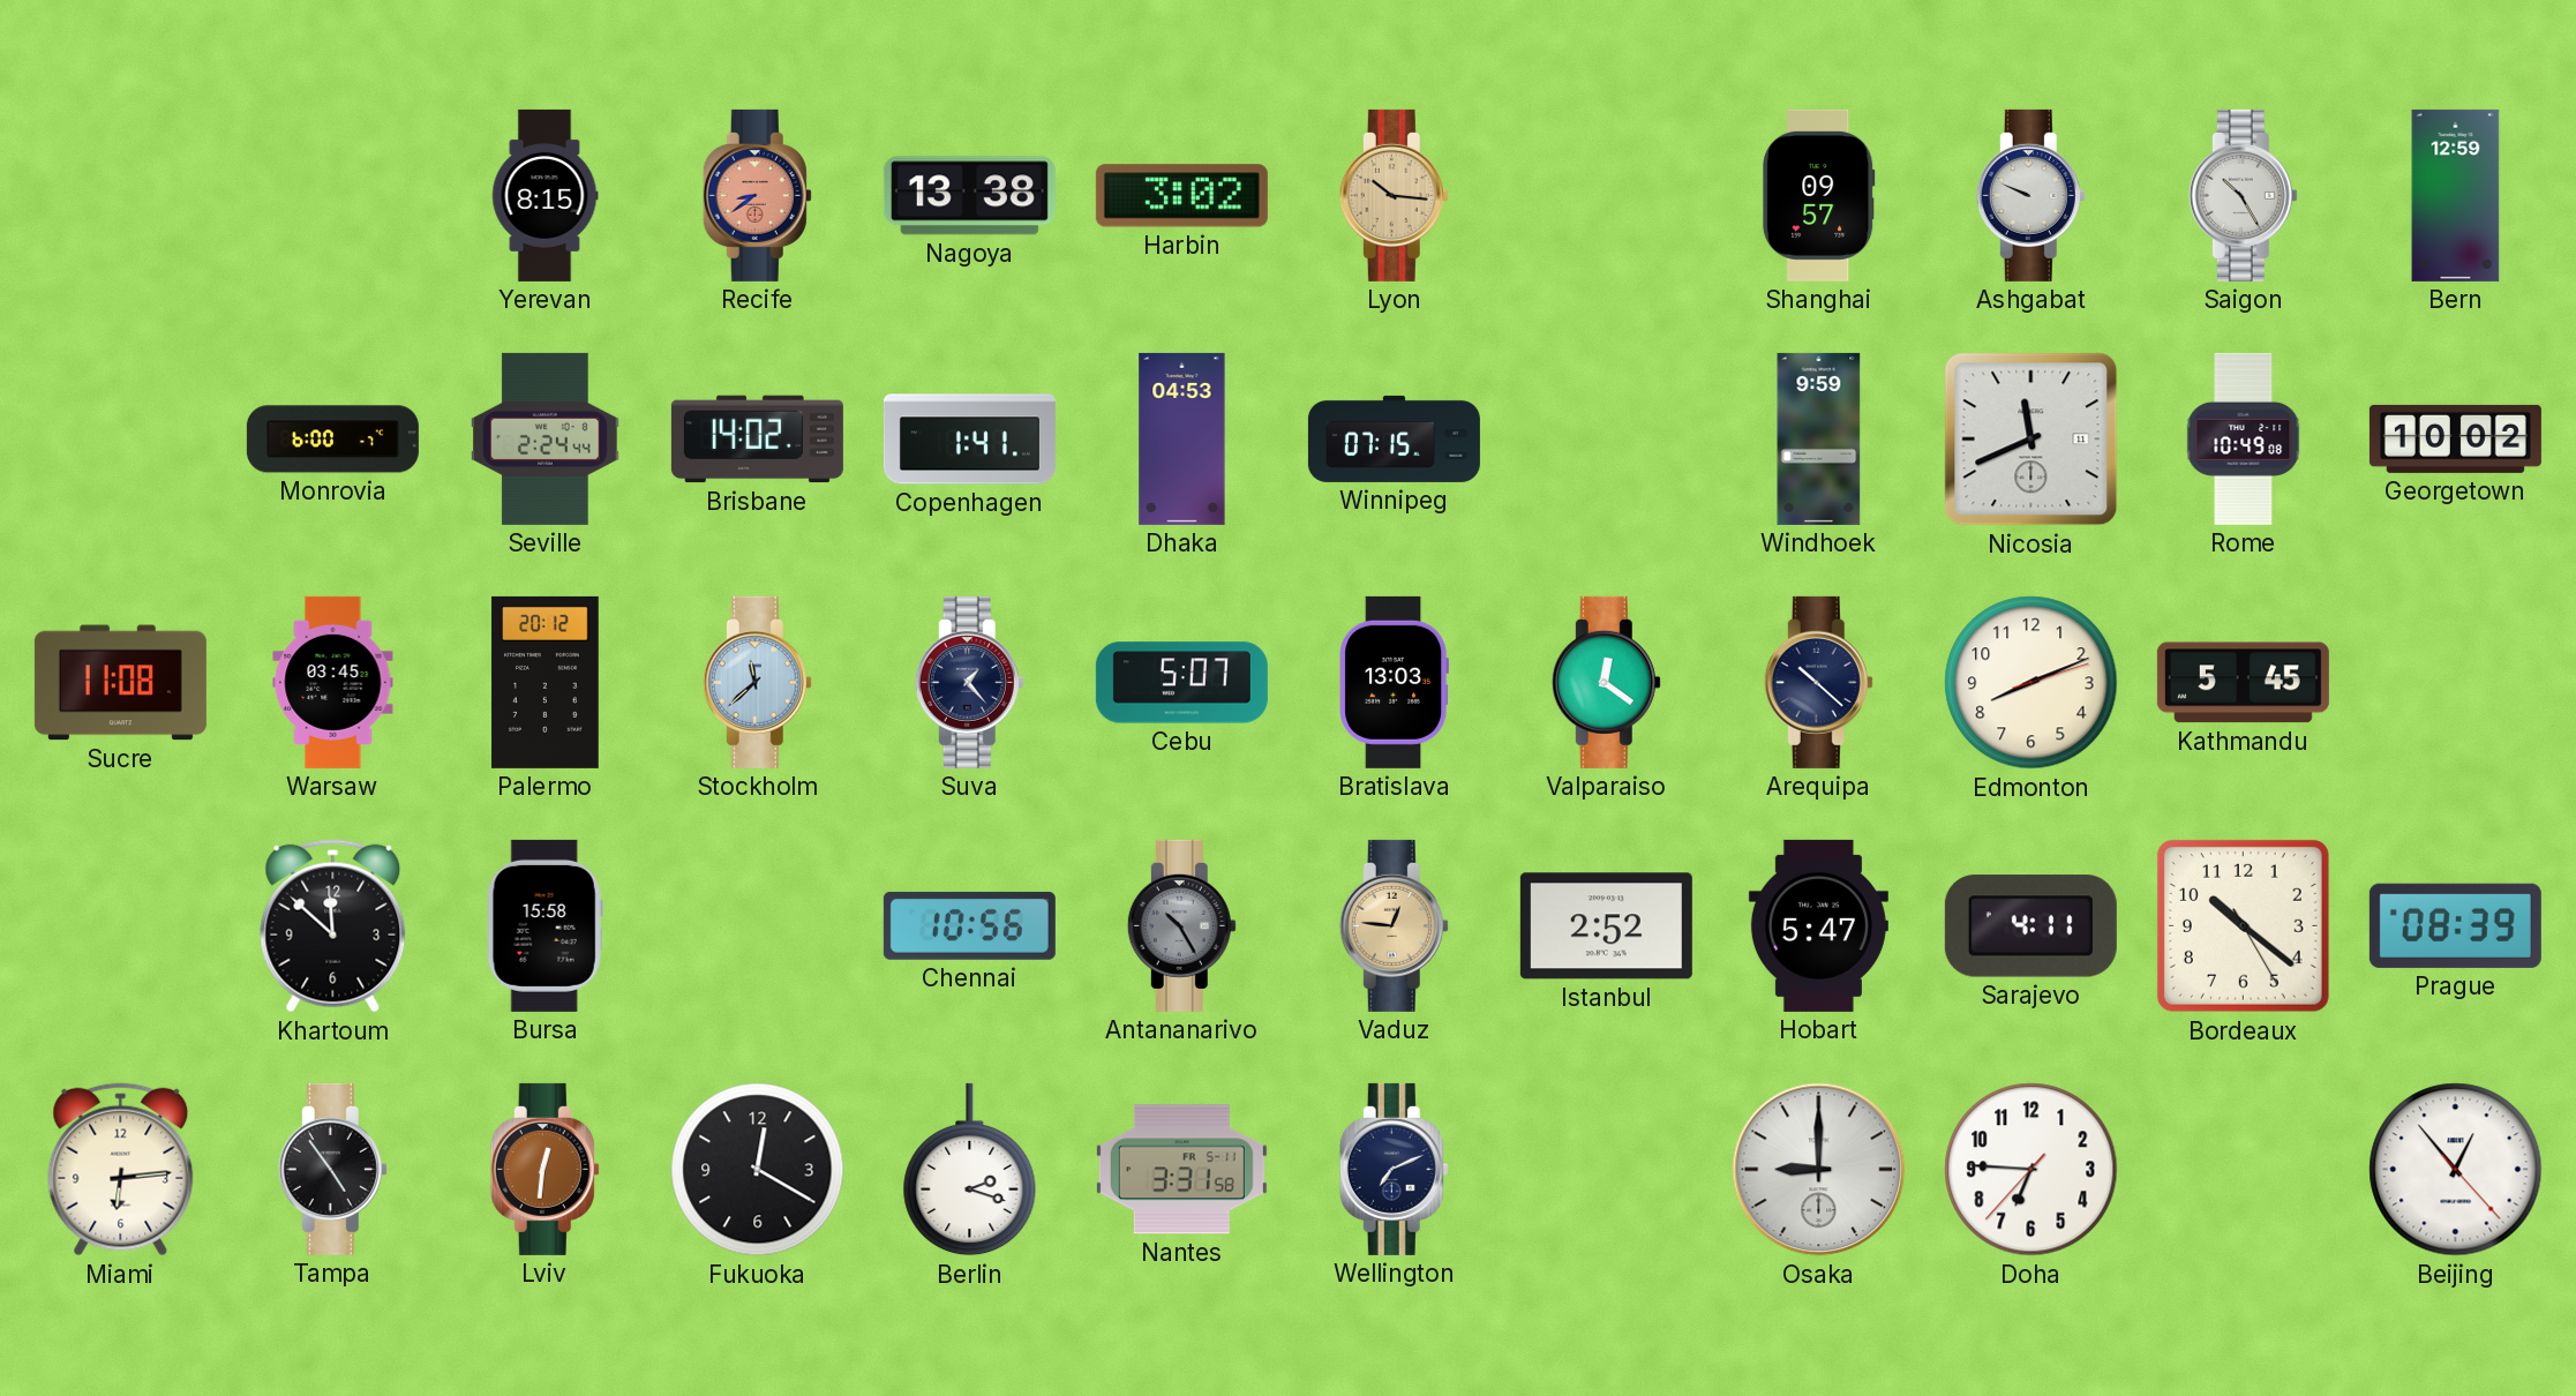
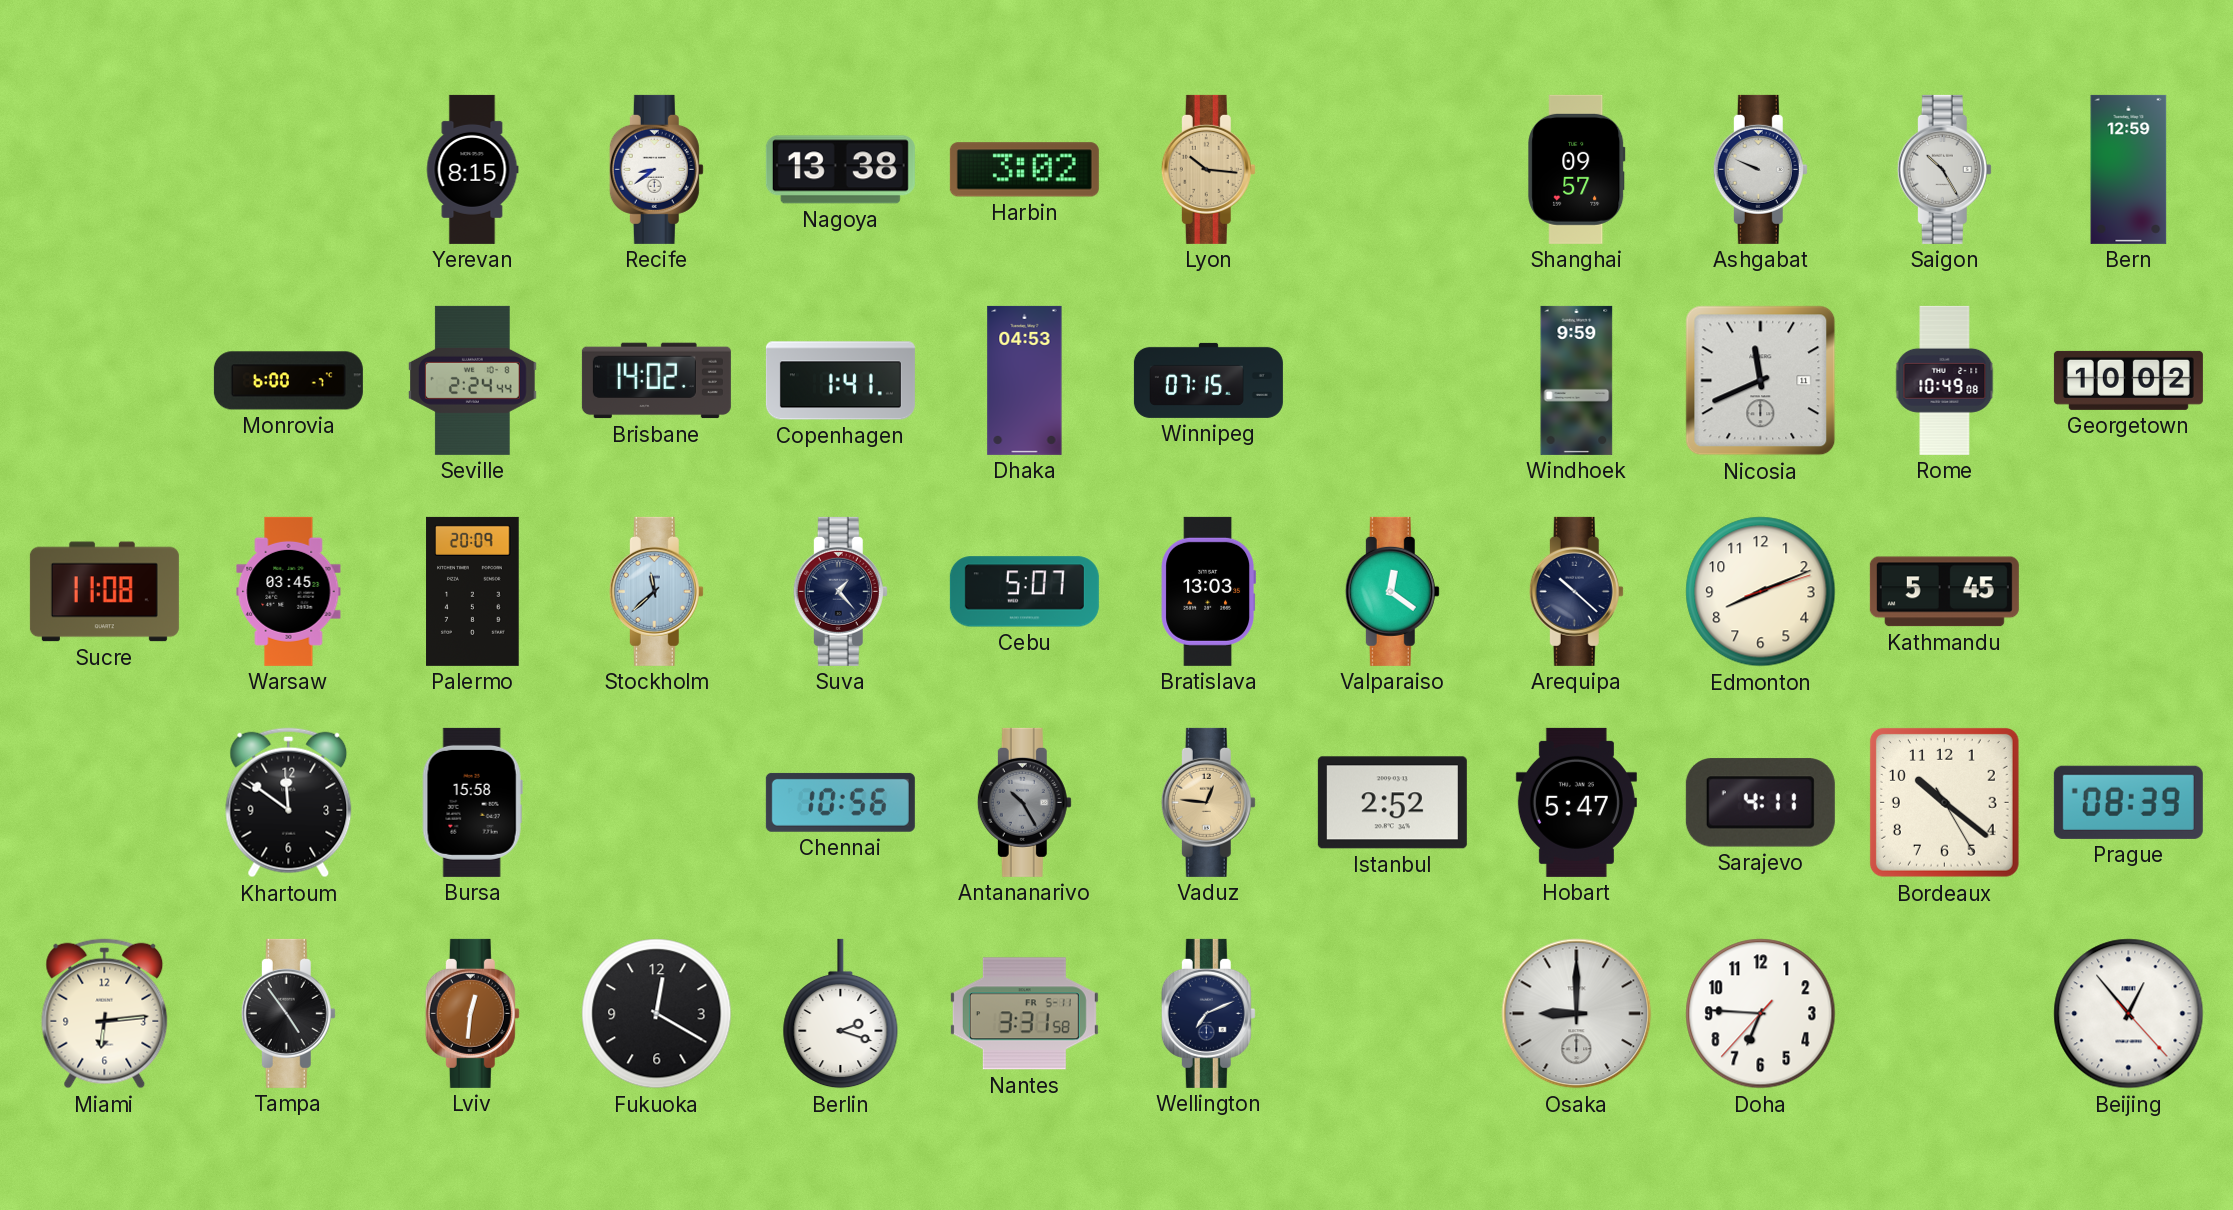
Recife dial: salmon -> white (656, 169)
Palermo: 20:12 -> 20:09 (473, 591)
Khartoum: 11:52 -> 11:51 (289, 803)
